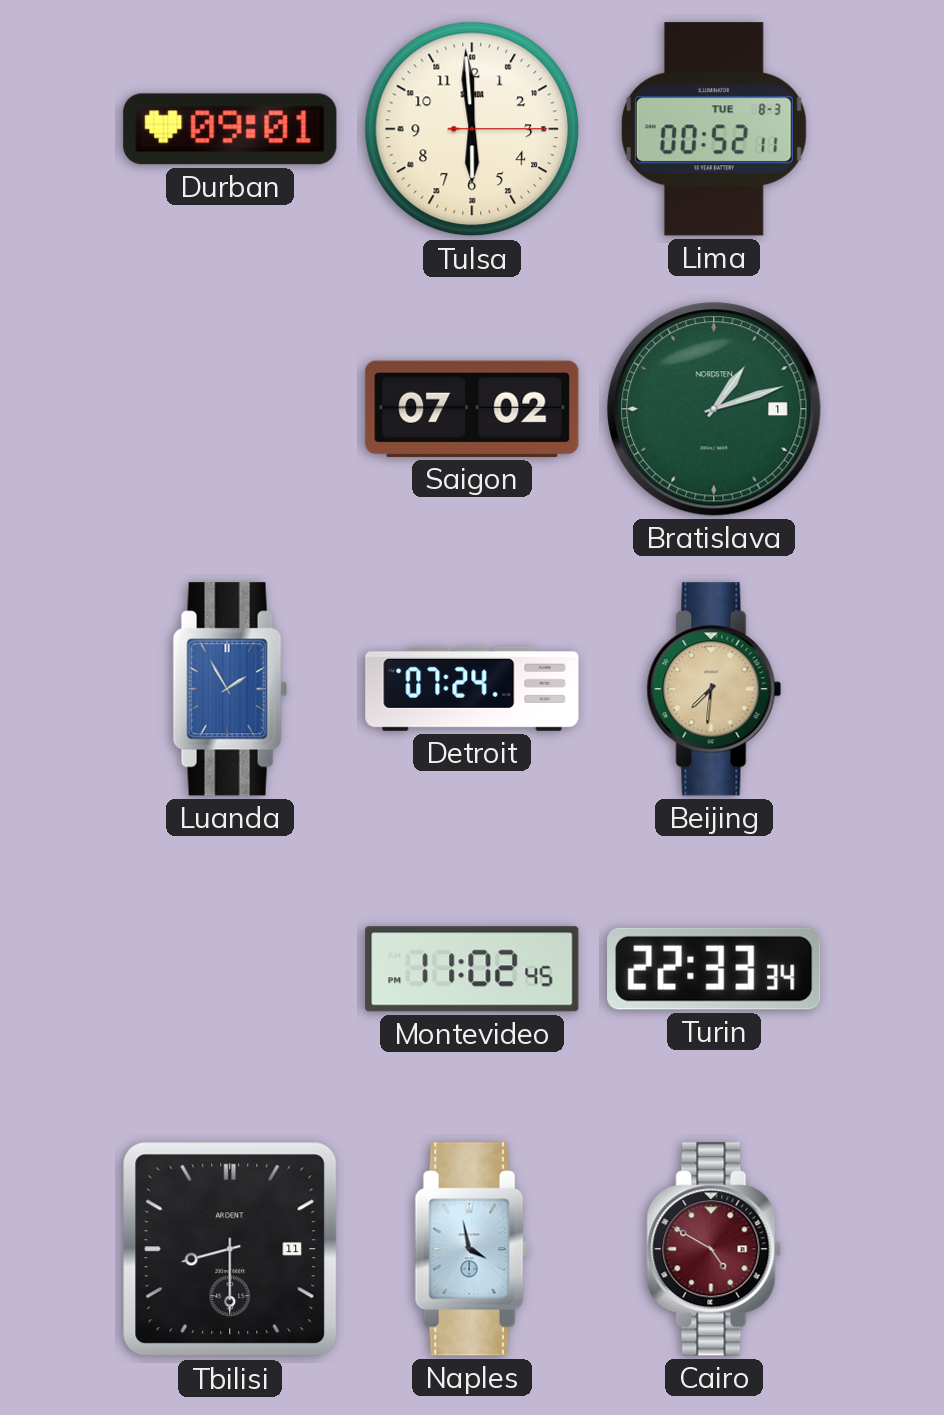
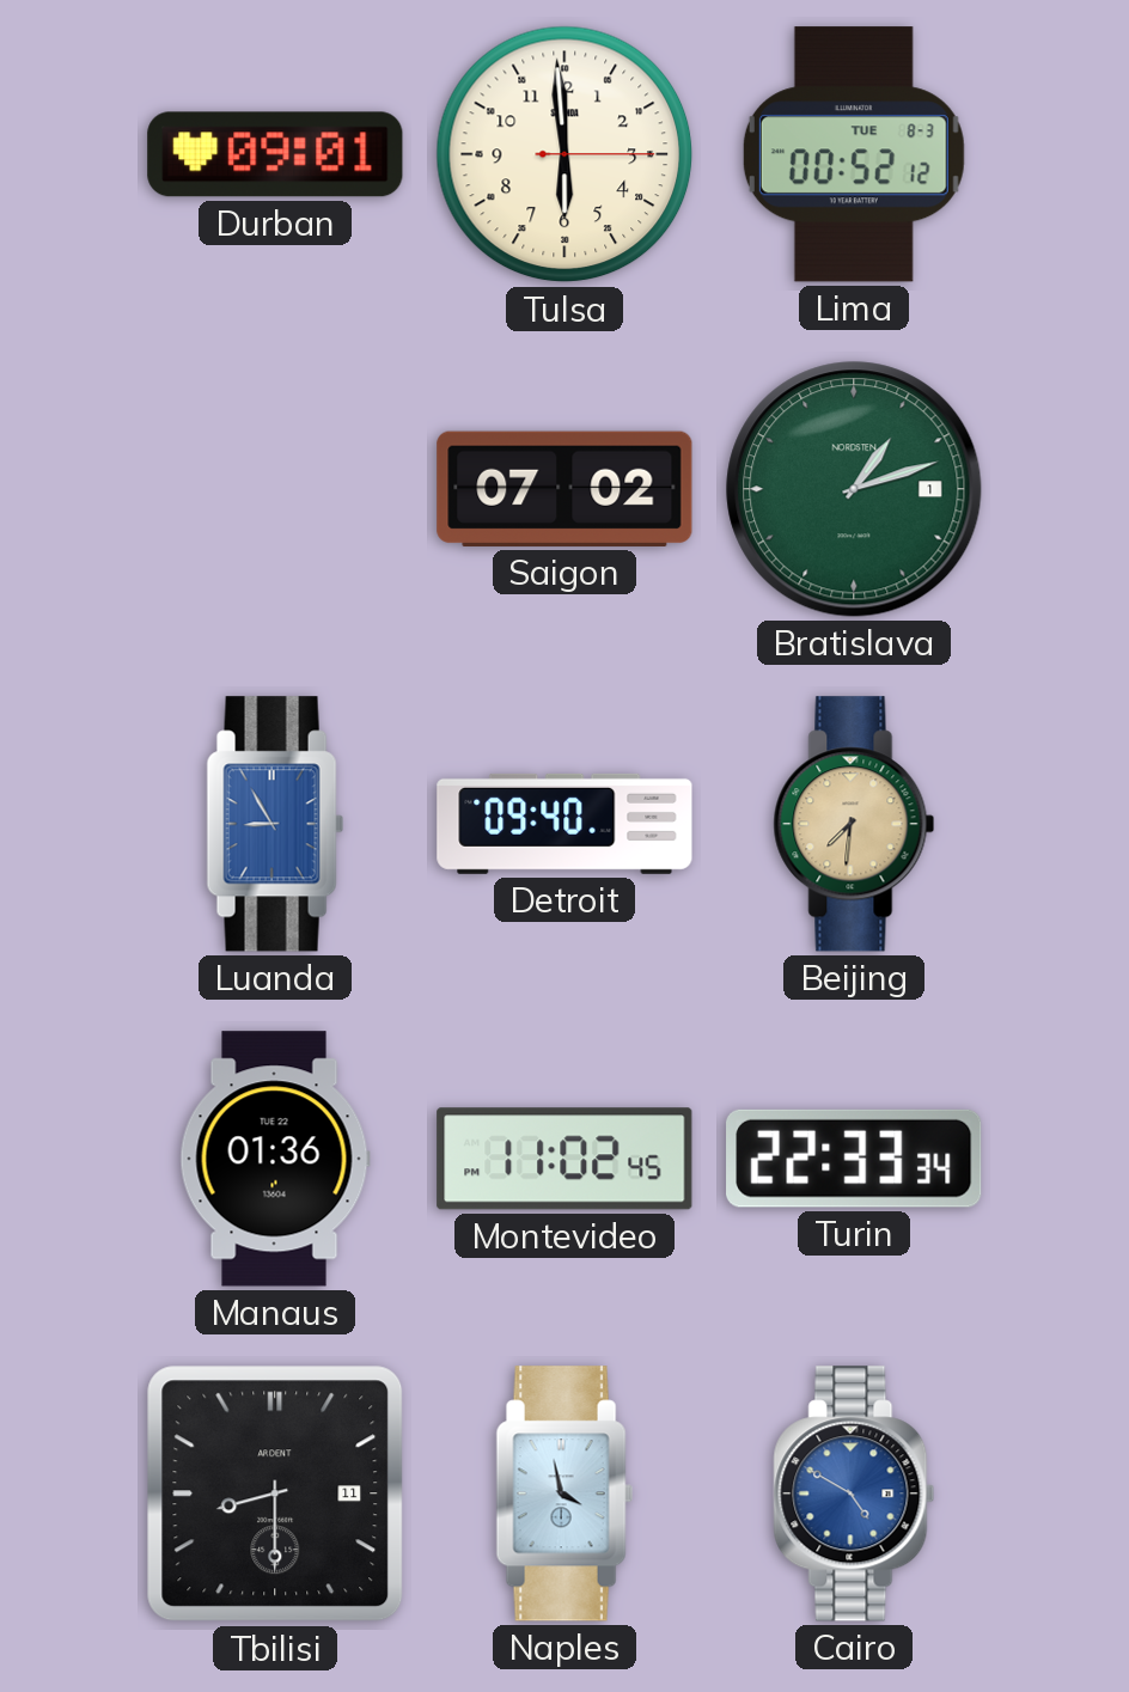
Lima: 00:52:11 -> 00:52:12 (854, 154)
Luanda: 1:55 -> 8:55 (275, 824)
Detroit: 07:24 -> 09:40 (564, 824)
Manaus: none -> 01:36 (275, 1159)
Cairo dial: burgundy -> blue (854, 1494)
